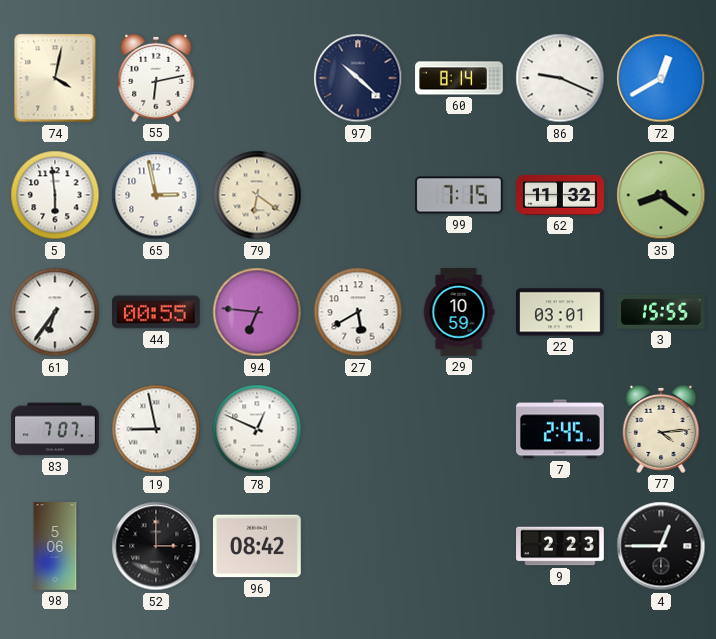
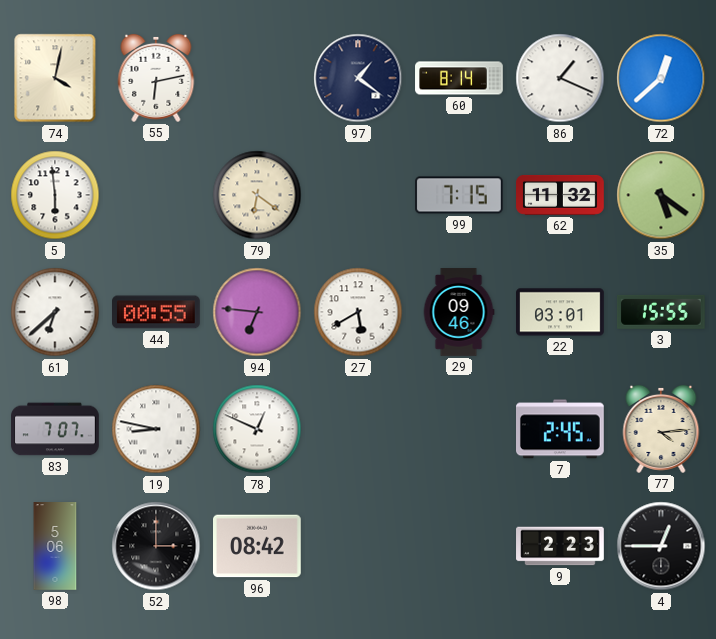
97: 10:22 -> 1:21 (358, 78)
86: 9:19 -> 1:19 (560, 78)
72: 12:40 -> 12:38 (661, 78)
65: 2:58 -> none (156, 195)
35: 8:21 -> 5:21 (661, 195)
61: 6:36 -> 6:38 (55, 312)
29: 10:59 -> 09:46 (459, 312)
19: 8:58 -> 8:47 (156, 429)
